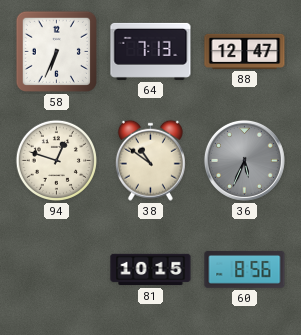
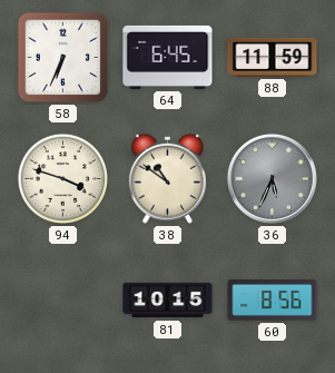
64: 7:13 -> 6:45 (168, 57)
88: 12:47 -> 11:59 (273, 57)
94: 12:48 -> 3:48 (62, 178)
